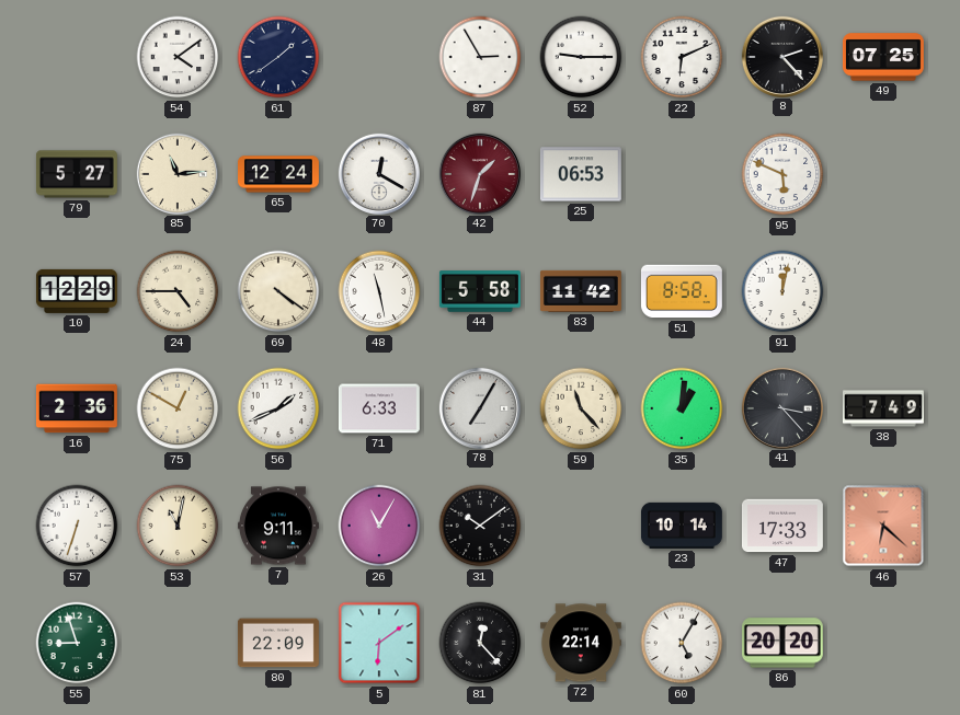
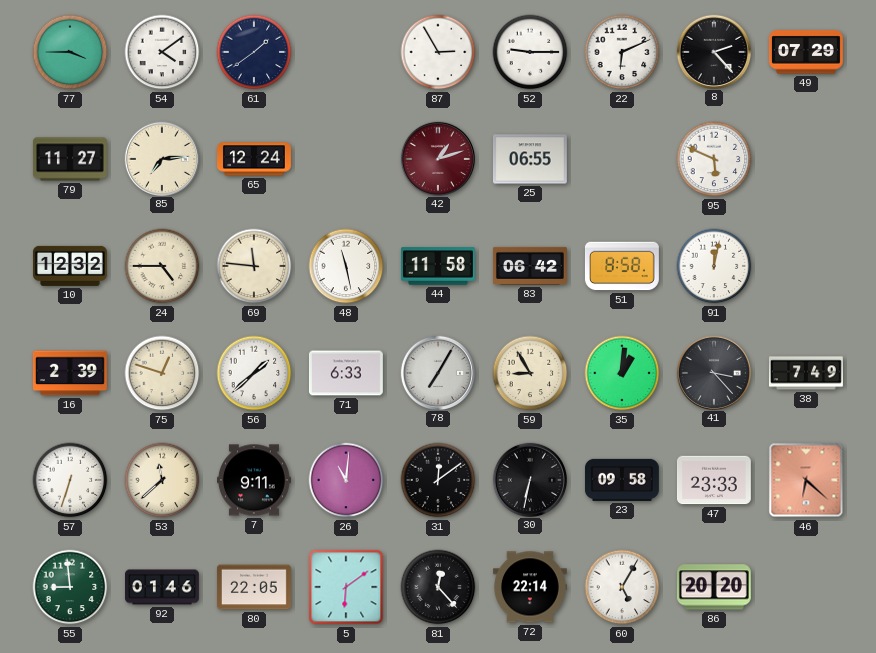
77: none -> 3:45 (70, 52)
49: 07:25 -> 07:29 (806, 52)
79: 5:27 -> 11:27 (70, 159)
85: 11:14 -> 7:14 (161, 158)
70: 12:20 -> none (378, 173)
42: 1:33 -> 1:12 (437, 158)
25: 06:53 -> 06:55 (530, 159)
10: 12:29 -> 12:32 (70, 266)
69: 4:21 -> 11:46 (254, 266)
44: 5:58 -> 11:58 (438, 266)
83: 11:42 -> 06:42 (530, 266)
16: 2:36 -> 2:39 (70, 373)
75: 12:50 -> 12:48 (162, 373)
56: 1:41 -> 1:38 (254, 373)
59: 11:23 -> 8:55 (530, 373)
53: 11:02 -> 11:38 (162, 480)
26: 11:05 -> 11:01 (346, 480)
31: 10:09 -> 12:09 (438, 480)
30: none -> 6:32 (529, 479)
23: 10:14 -> 09:58 (622, 480)
47: 17:33 -> 23:33 (714, 480)
55: 8:57 -> 8:59 (70, 587)
92: none -> 01:46 (163, 587)
80: 22:09 -> 22:05 (254, 587)
